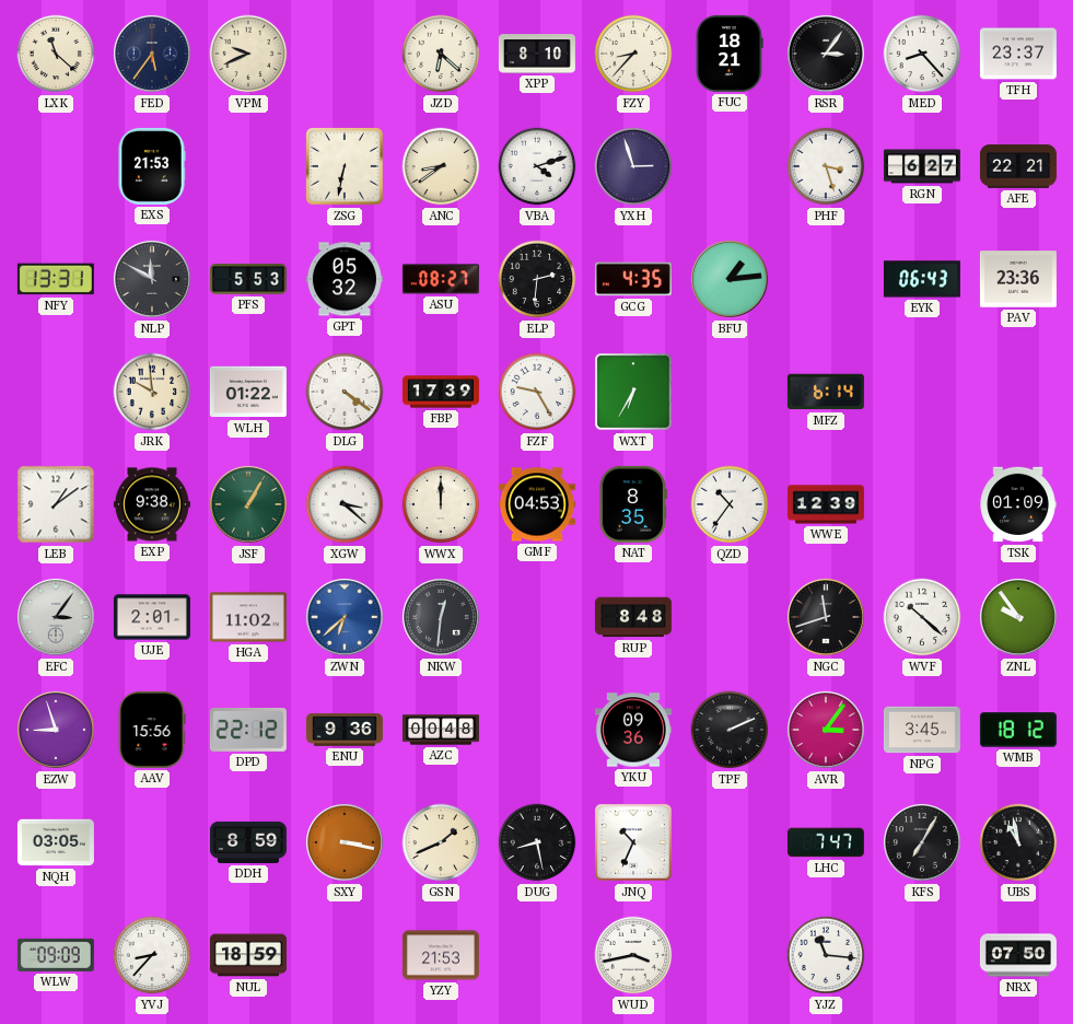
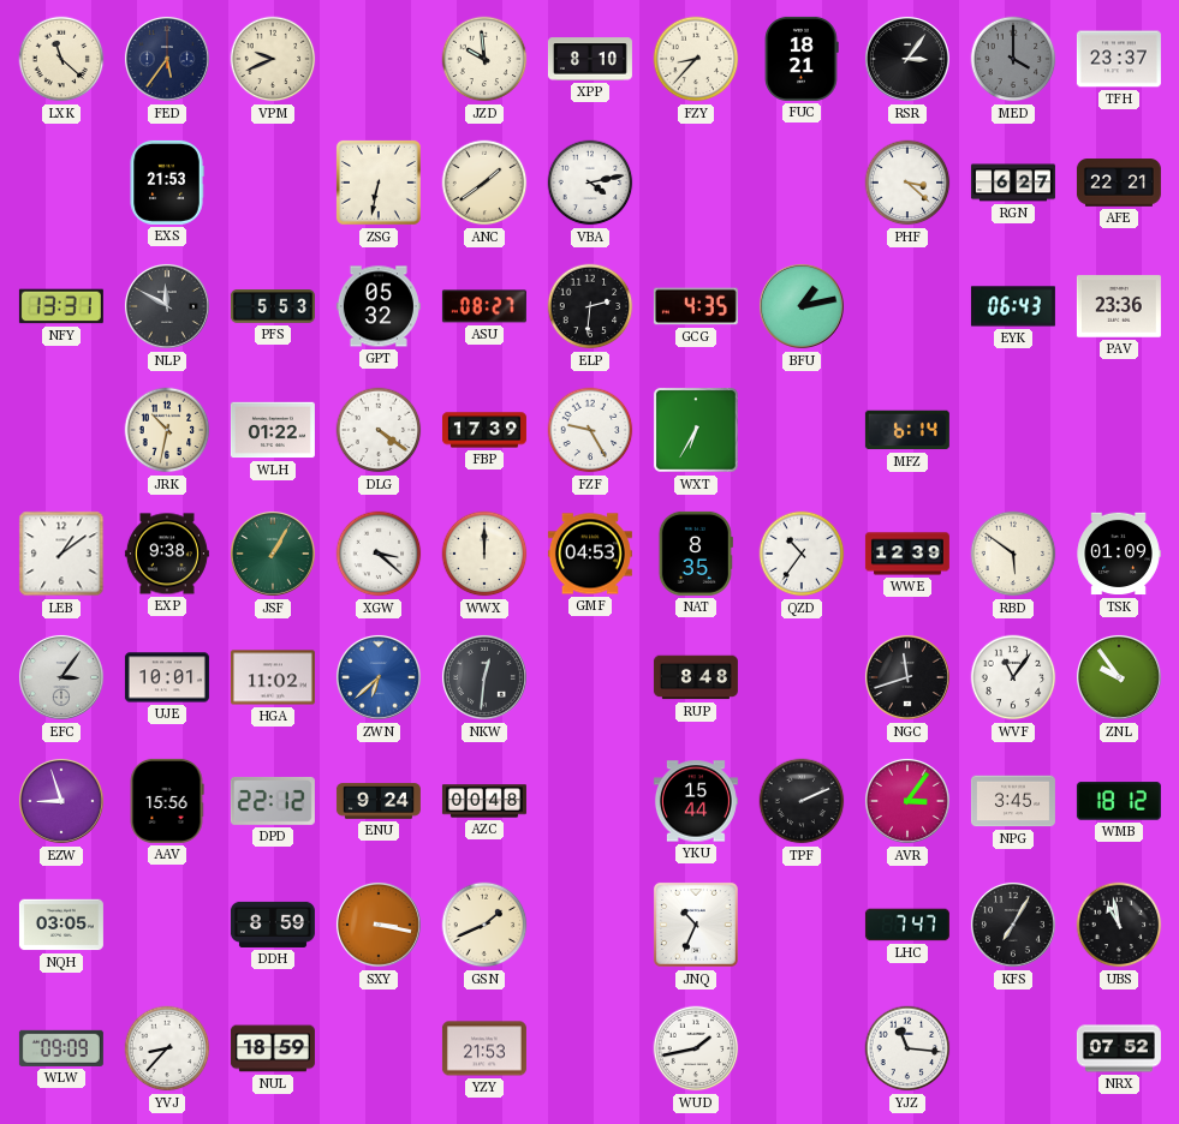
JZD: 6:22 -> 9:59 (484, 59)
MED: 8:23 -> 4:00 (1013, 59)
MED dial: white -> grey (1013, 59)
ANC: 8:39 -> 1:39 (484, 183)
VBA: 4:12 -> 4:13 (590, 183)
YXH: 2:57 -> none (633, 166)
PHF: 3:27 -> 3:22 (907, 183)
BFU: 1:14 -> 1:13 (802, 306)
JRK: 9:59 -> 10:32 (167, 430)
RBD: none -> 5:51 (1013, 554)
UJE: 2:01 -> 10:01 (167, 677)
WVF: 10:22 -> 11:06 (1013, 677)
ENU: 9:36 -> 9:24 (379, 801)
YKU: 09:36 -> 15:44 (696, 801)
DUG: 8:28 -> none (537, 842)
WUD: 3:43 -> 1:43 (696, 1048)
NRX: 07:50 -> 07:52 (1119, 1048)
